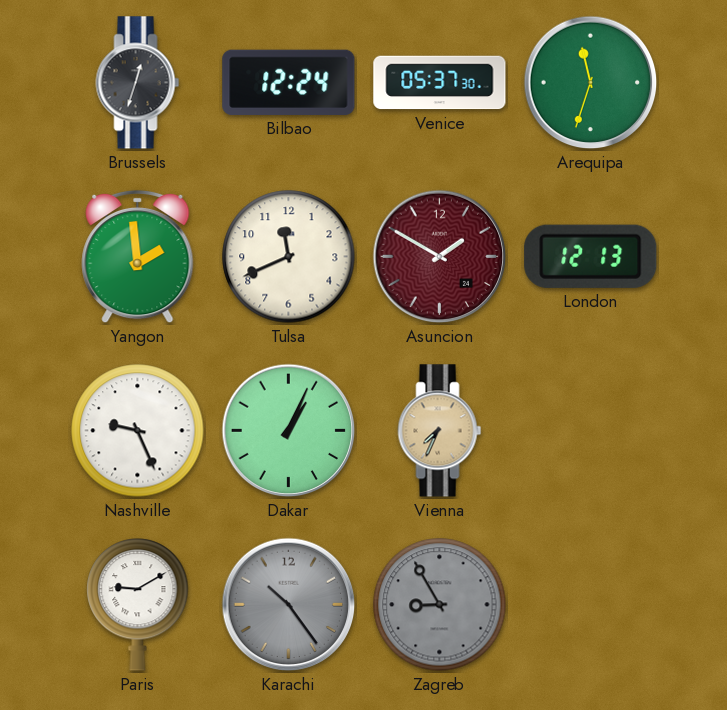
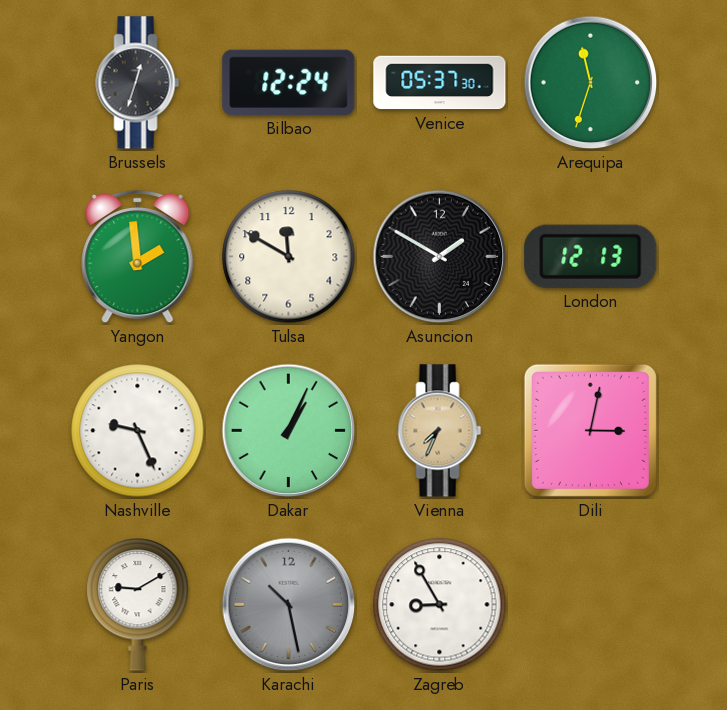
Tulsa: 11:41 -> 11:50 (289, 257)
Asuncion dial: burgundy -> black (440, 257)
Dili: none -> 3:02 (590, 430)
Karachi: 10:24 -> 10:28 (289, 605)
Zagreb dial: grey -> white (440, 605)
